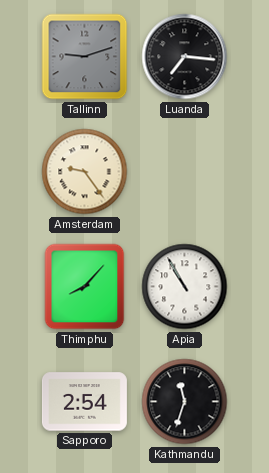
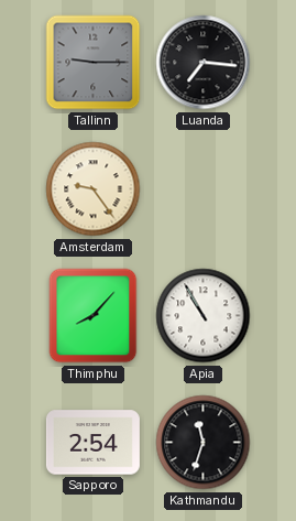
Tallinn: 9:12 -> 9:15 (94, 63)
